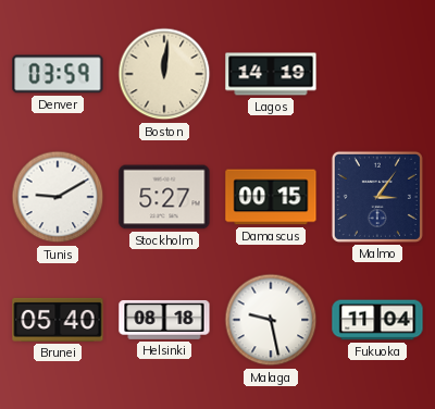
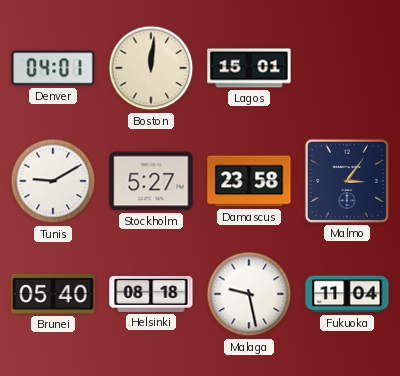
Denver: 03:59 -> 04:01 (53, 68)
Lagos: 14:19 -> 15:01 (249, 68)
Damascus: 00:15 -> 23:58 (249, 181)
